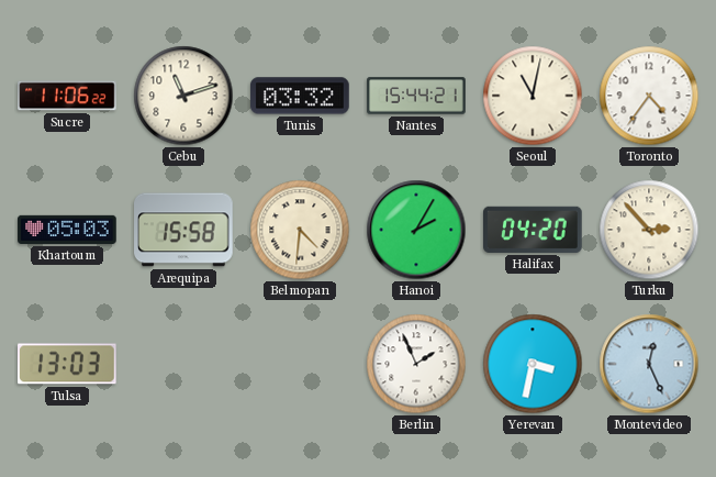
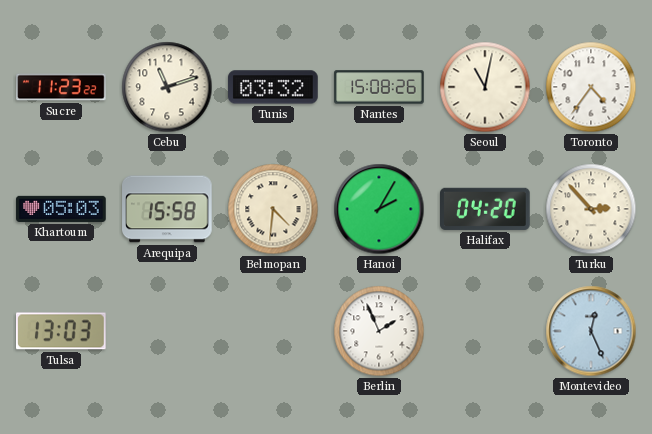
Sucre: 11:06 -> 11:23 (61, 87)
Nantes: 15:44 -> 15:08 (379, 87)
Yerevan: 3:32 -> none (533, 364)
